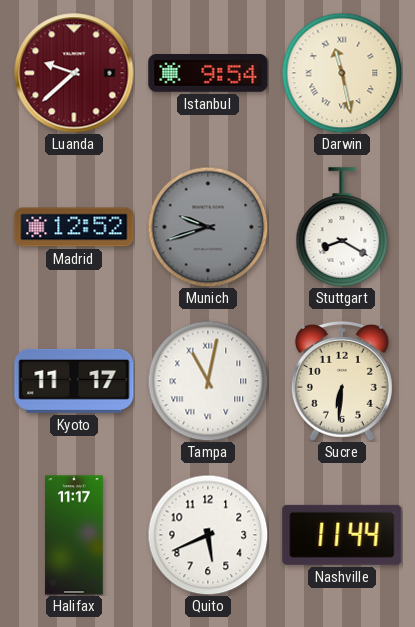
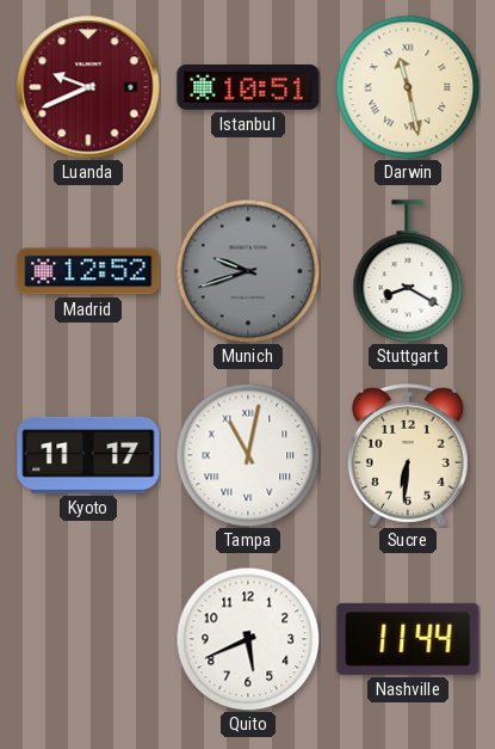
Luanda: 9:38 -> 9:41 (88, 87)
Istanbul: 9:54 -> 10:51 (248, 87)
Halifax: 11:17 -> none (74, 535)
